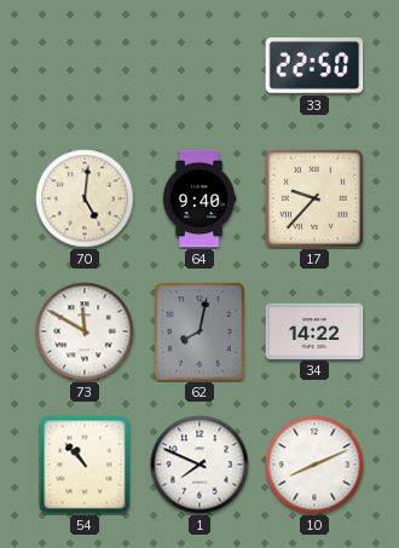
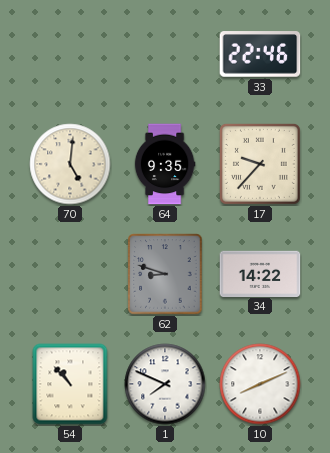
33: 22:50 -> 22:46 (260, 54)
64: 9:40 -> 9:35 (165, 164)
73: 11:50 -> none (85, 331)
62: 8:02 -> 8:48 (165, 274)
